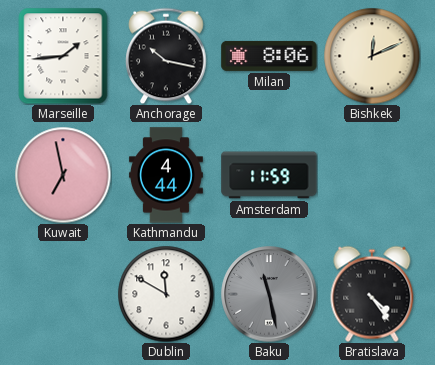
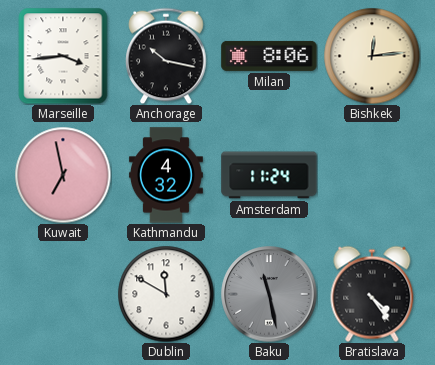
Marseille: 1:44 -> 3:44 (63, 56)
Bishkek: 12:11 -> 12:14 (372, 56)
Kathmandu: 4:44 -> 4:32 (166, 175)
Amsterdam: 11:59 -> 11:24 (269, 175)
